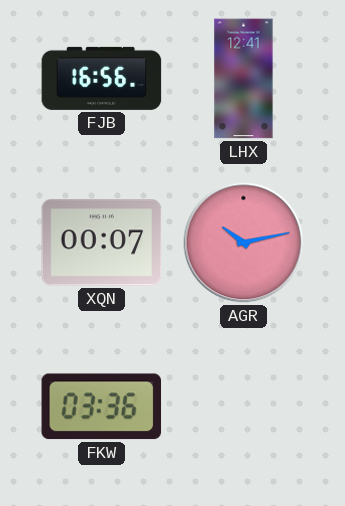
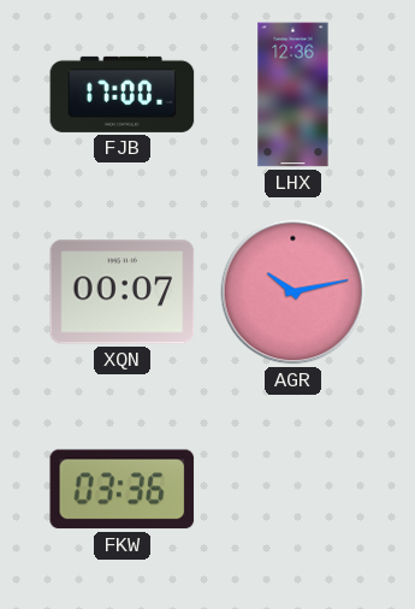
FJB: 16:56 -> 17:00 (123, 94)
LHX: 12:41 -> 12:36 (294, 95)
